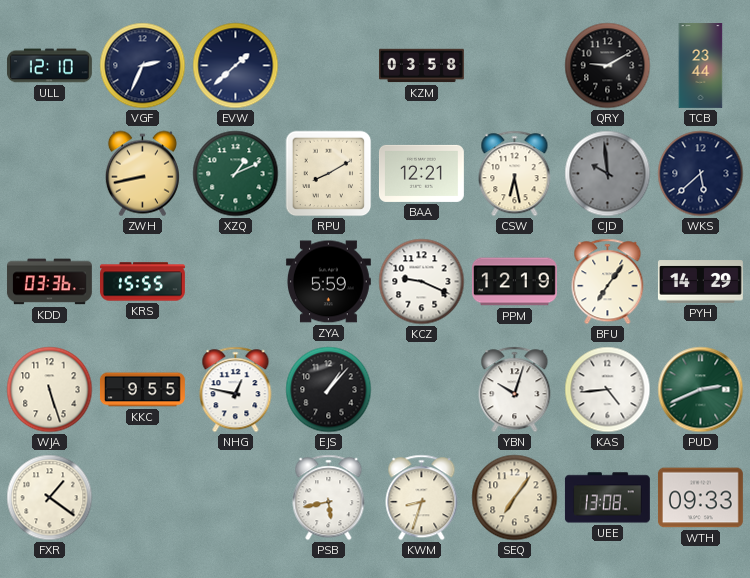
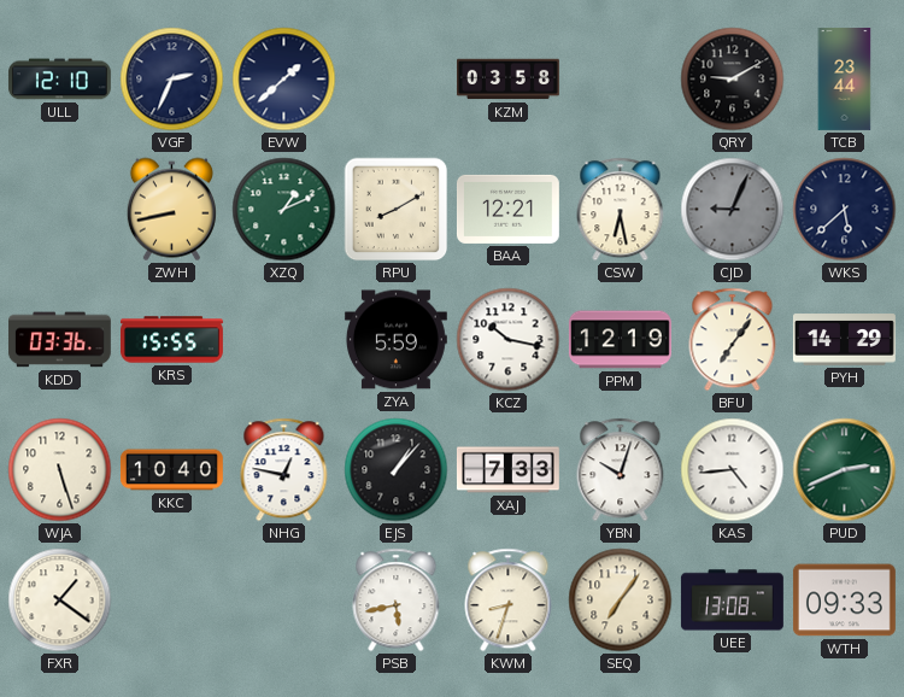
CJD: 9:59 -> 9:04 (733, 210)
KCZ: 9:19 -> 10:17 (509, 340)
KKC: 9:55 -> 10:40 (171, 470)
XAJ: none -> 7:33 (507, 470)
